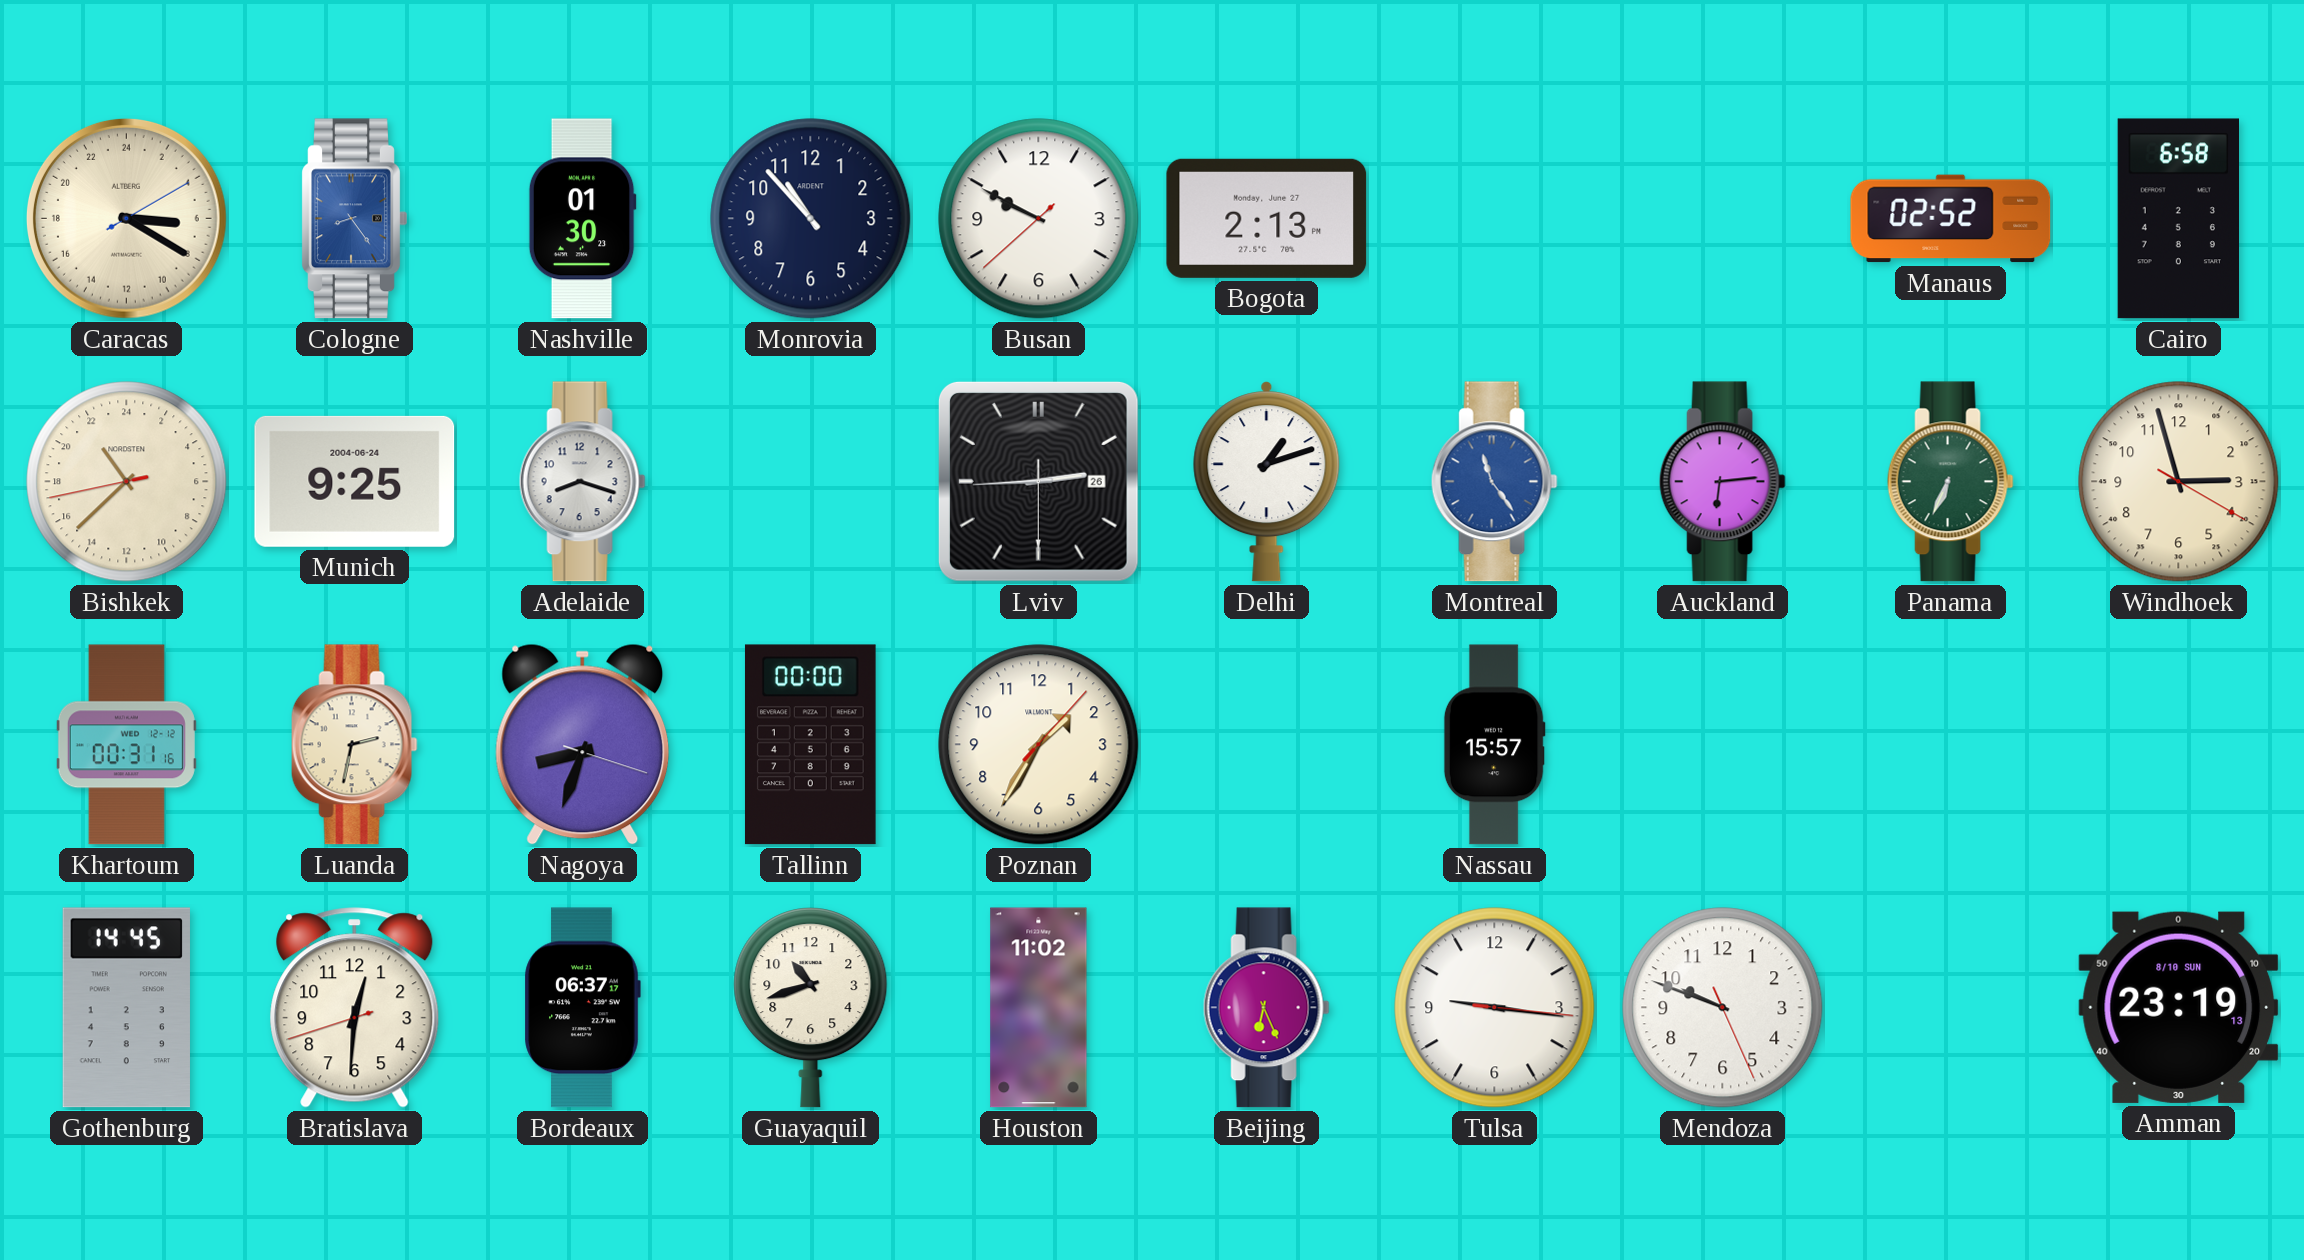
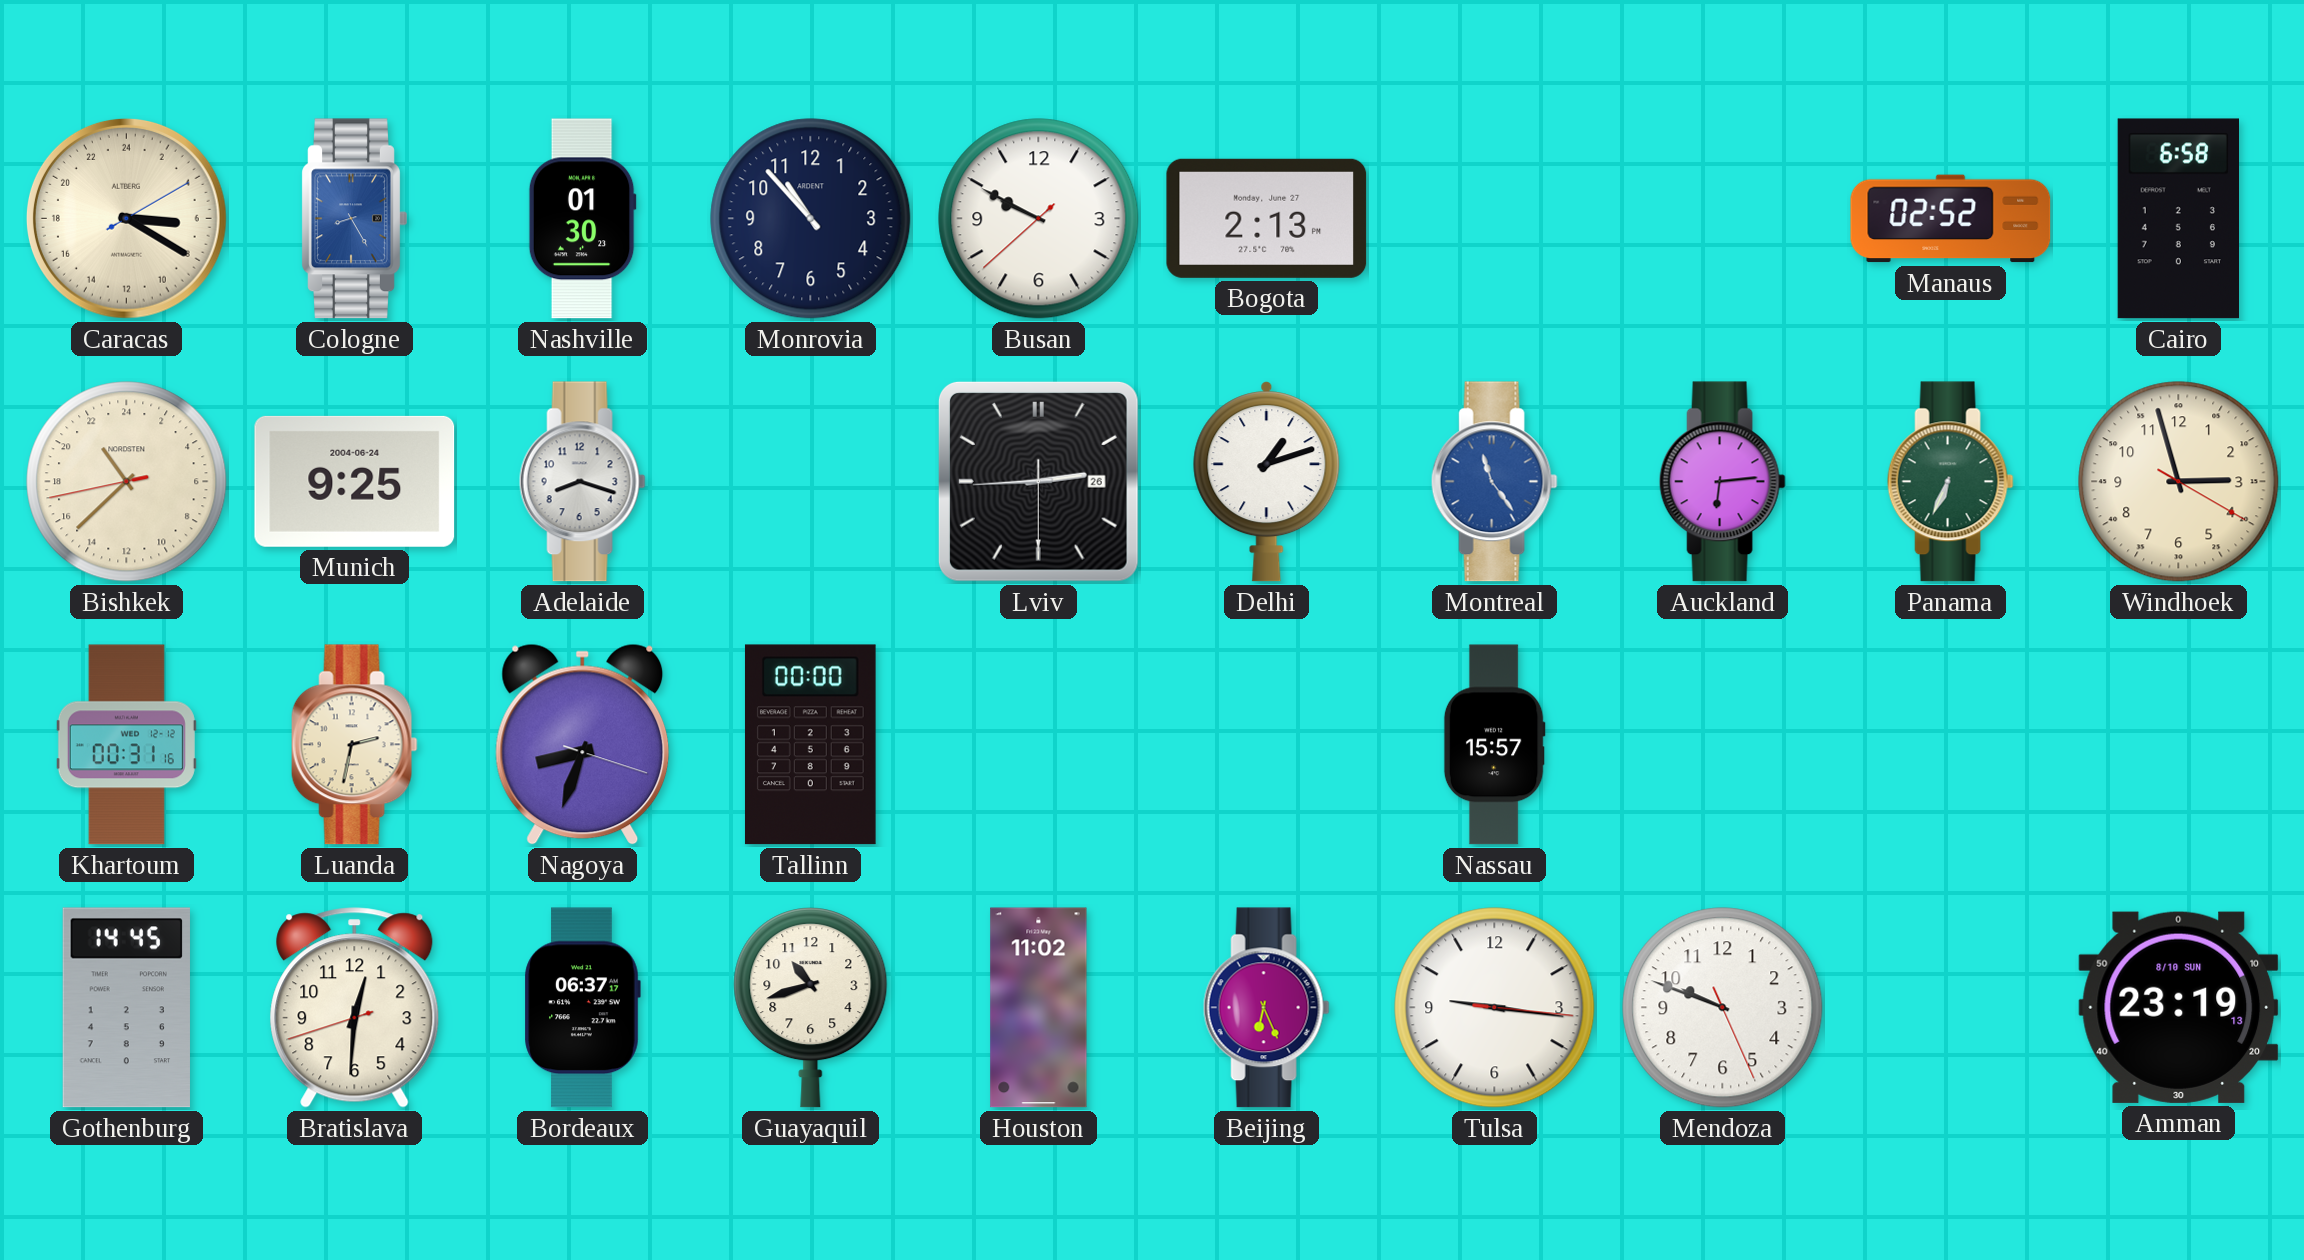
Cologne: 8:24 -> 8:25 (354, 219)
Poznan: 1:35 -> none (1039, 745)
